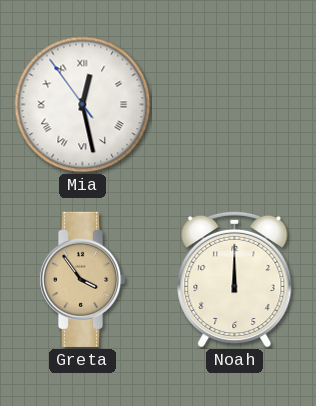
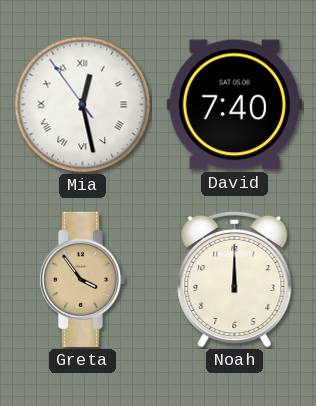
David: none -> 7:40 (234, 105)
